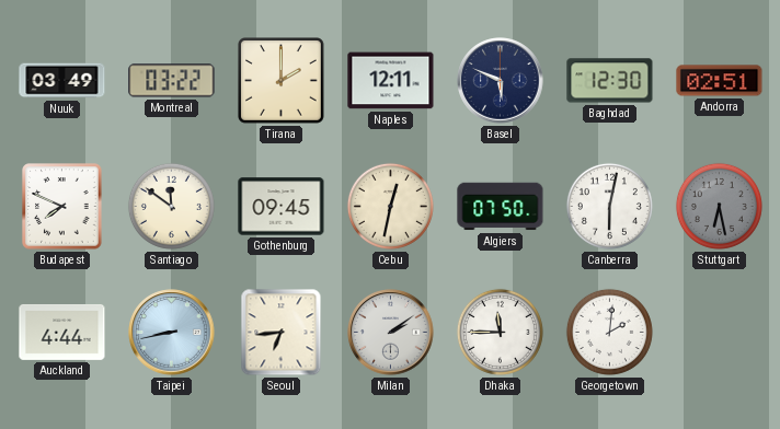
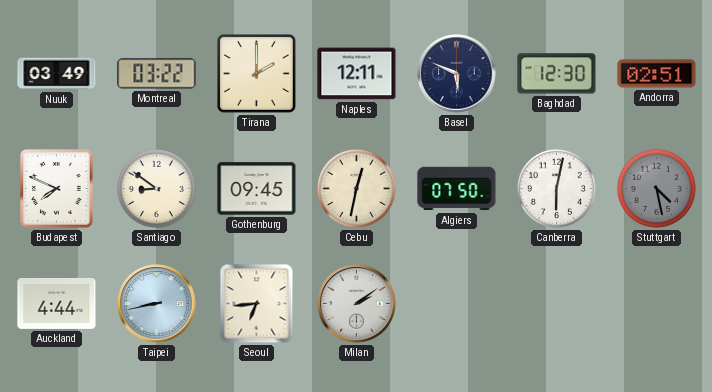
Santiago: 11:51 -> 8:51 (156, 188)
Stuttgart: 6:28 -> 4:28 (656, 188)
Dhaka: 11:45 -> none (500, 332)
Georgetown: 2:01 -> none (609, 332)
